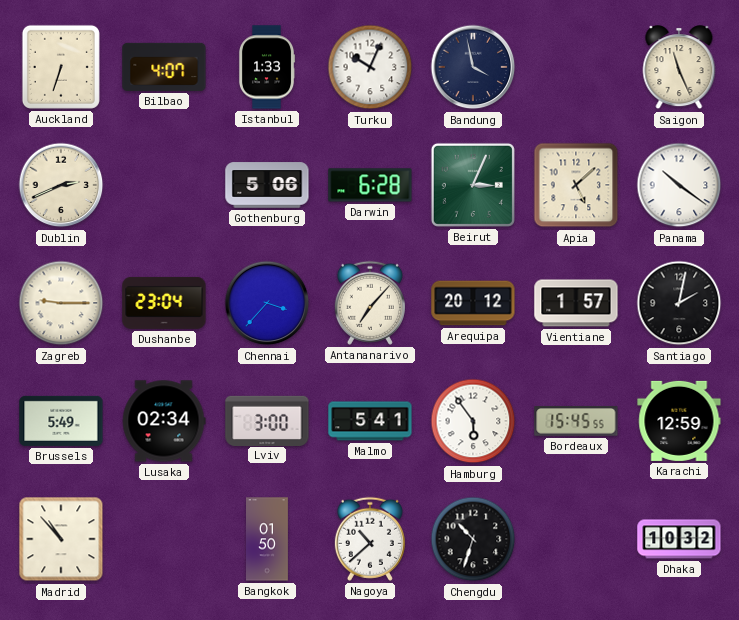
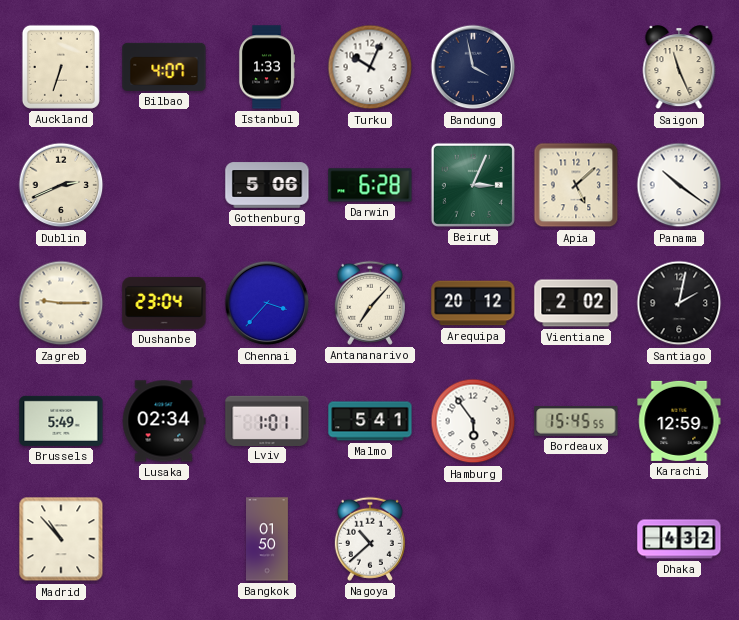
Vientiane: 1:57 -> 2:02 (576, 303)
Lviv: 3:00 -> 1:01 (267, 420)
Chengdu: 10:33 -> none (473, 539)
Dhaka: 10:32 -> 4:32 (679, 539)
